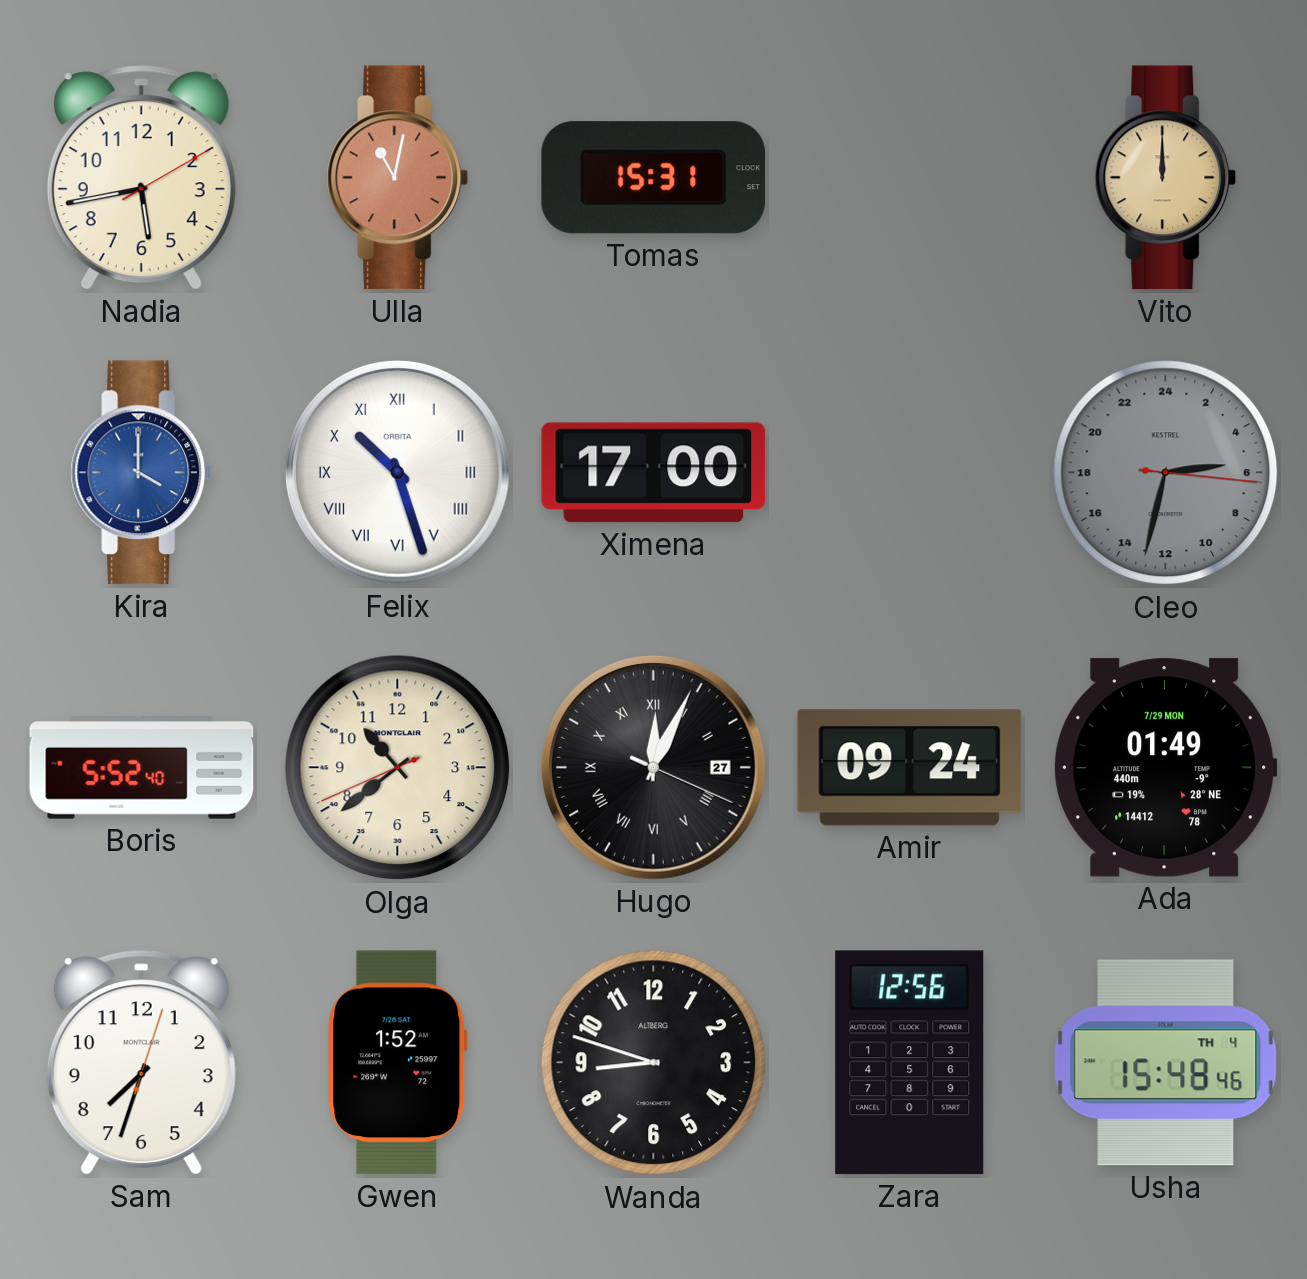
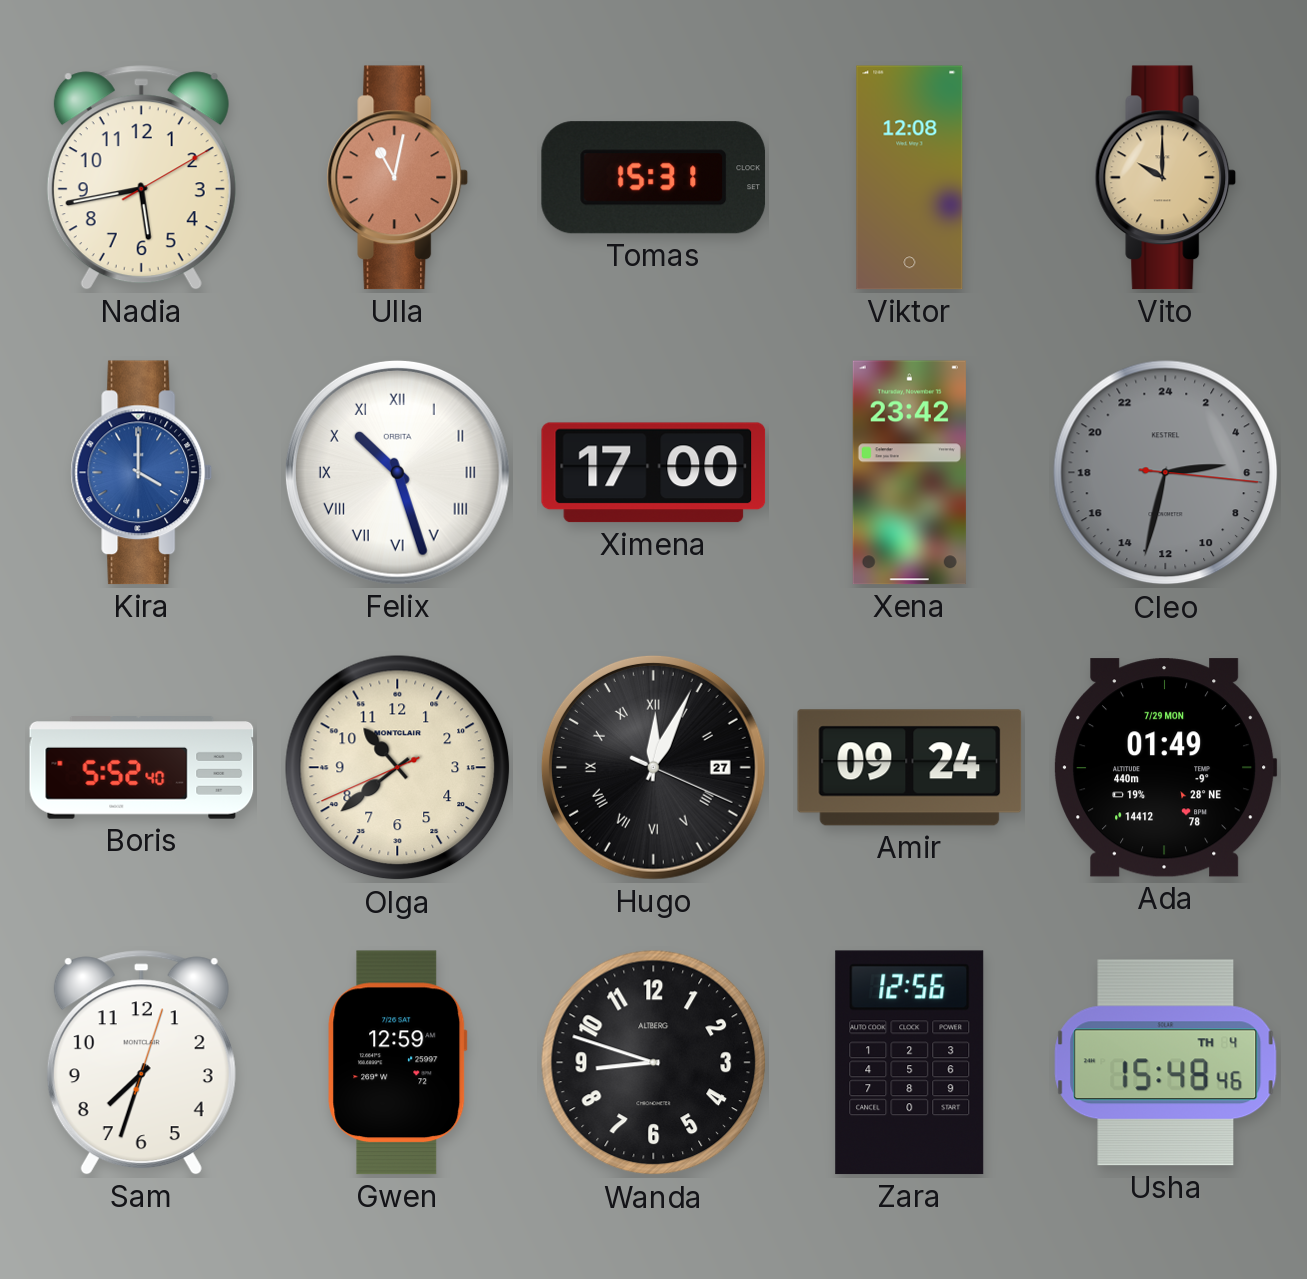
Viktor: none -> 12:08 (910, 178)
Vito: 12:00 -> 10:00 (1166, 178)
Xena: none -> 23:42 (909, 473)
Gwen: 1:52 -> 12:59 (398, 1063)
